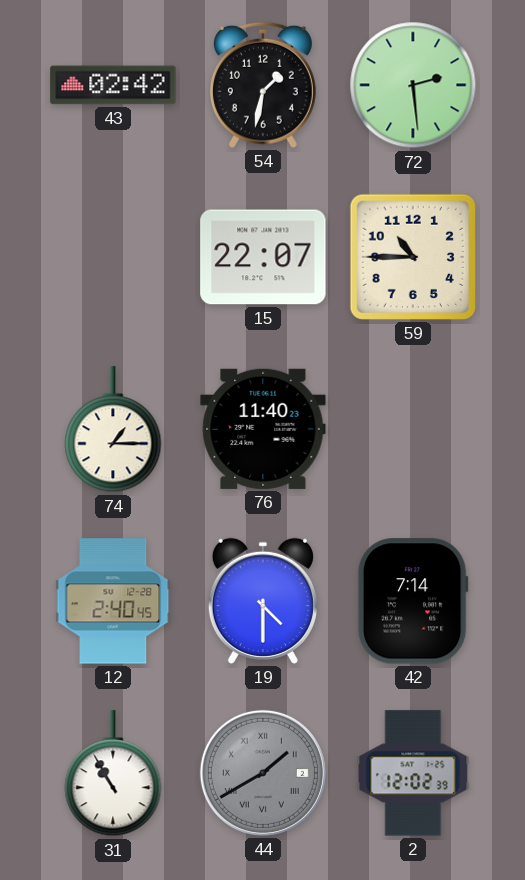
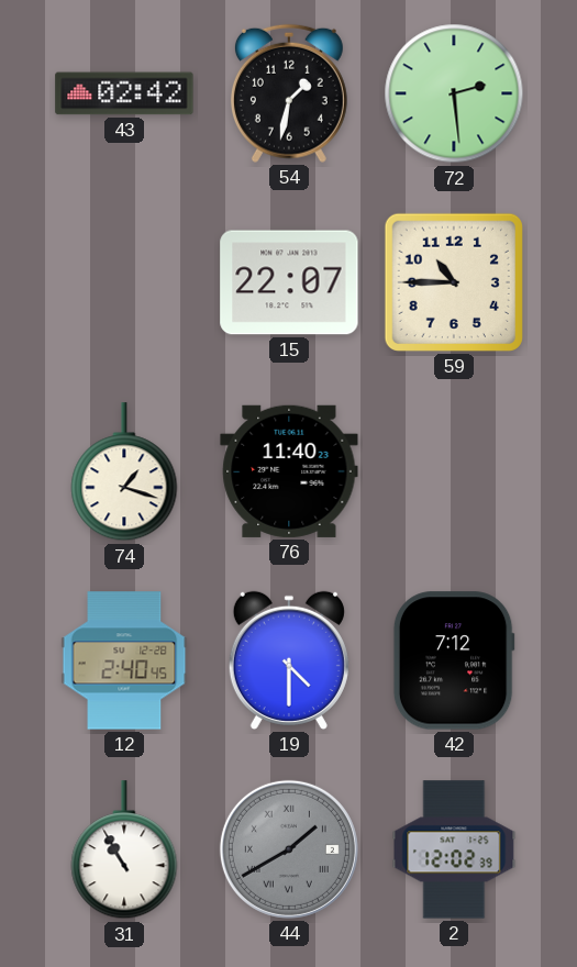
74: 1:15 -> 1:18 (124, 473)
42: 7:14 -> 7:12 (454, 660)
